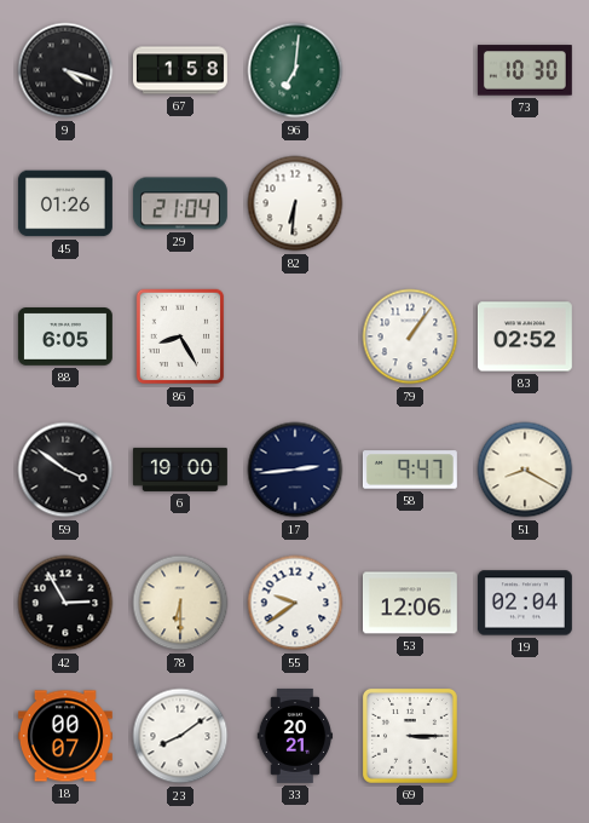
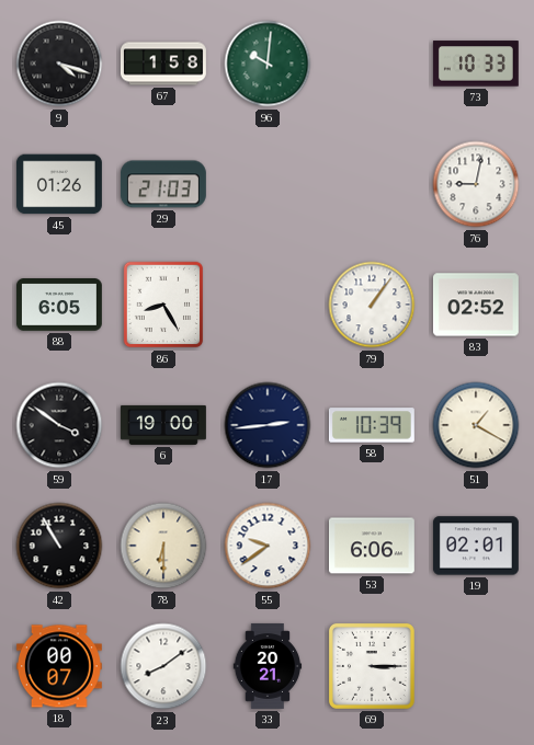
96: 7:01 -> 10:01 (268, 64)
73: 10:30 -> 10:33 (476, 64)
29: 21:04 -> 21:03 (163, 184)
82: 6:31 -> none (295, 203)
76: none -> 9:02 (476, 184)
58: 9:47 -> 10:39 (372, 425)
51: 8:20 -> 1:20 (476, 425)
42: 2:55 -> 10:55 (59, 546)
53: 12:06 -> 6:06 (372, 546)
19: 02:04 -> 02:01 (476, 546)
